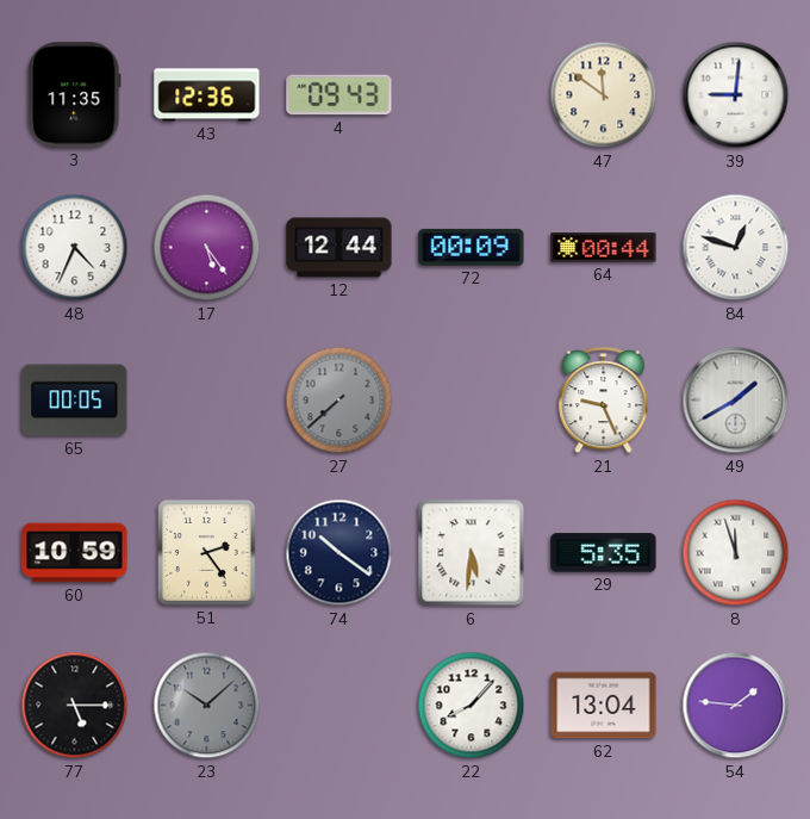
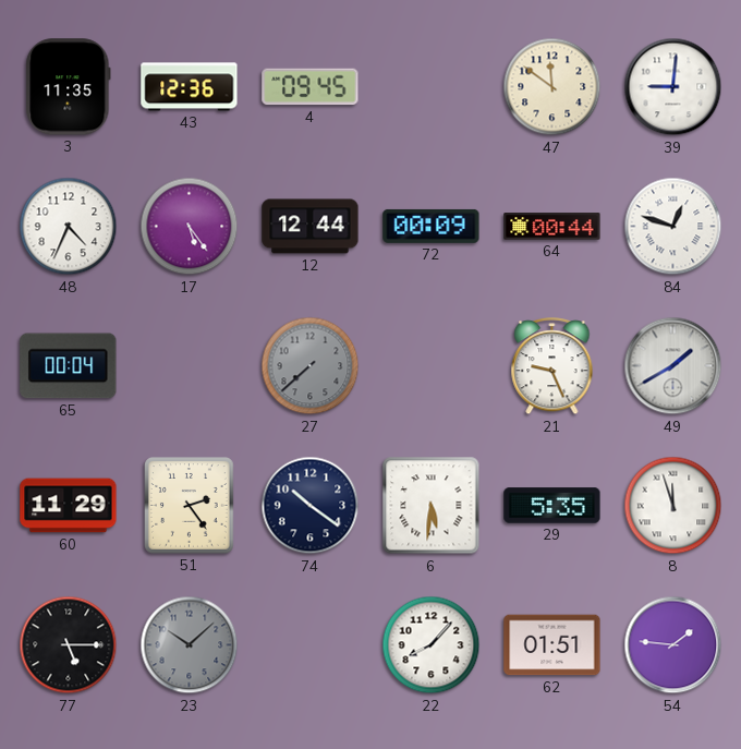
4: 09:43 -> 09:45 (311, 87)
65: 00:05 -> 00:04 (69, 366)
60: 10:59 -> 11:29 (69, 506)
62: 13:04 -> 01:51 (552, 645)
